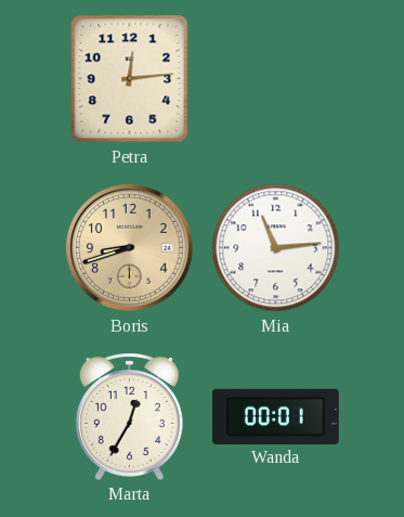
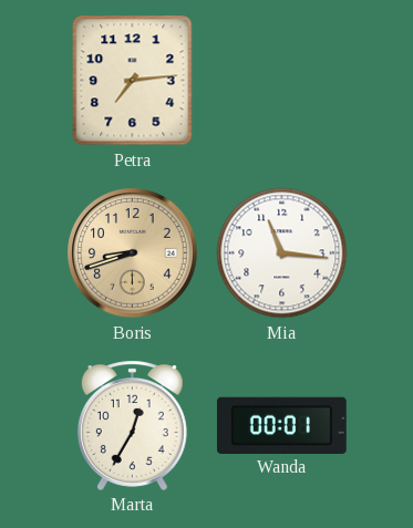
Petra: 12:14 -> 7:14 (133, 81)
Mia: 11:14 -> 11:16 (282, 253)
